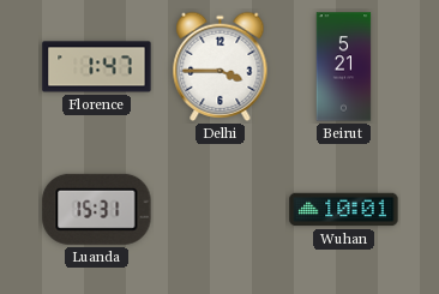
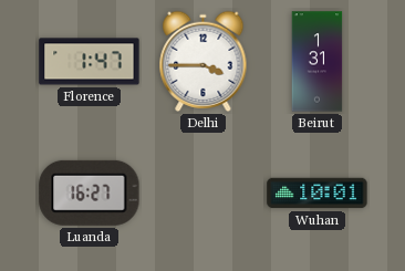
Beirut: 5:21 -> 1:31 (318, 62)
Luanda: 15:31 -> 16:27 (90, 192)
